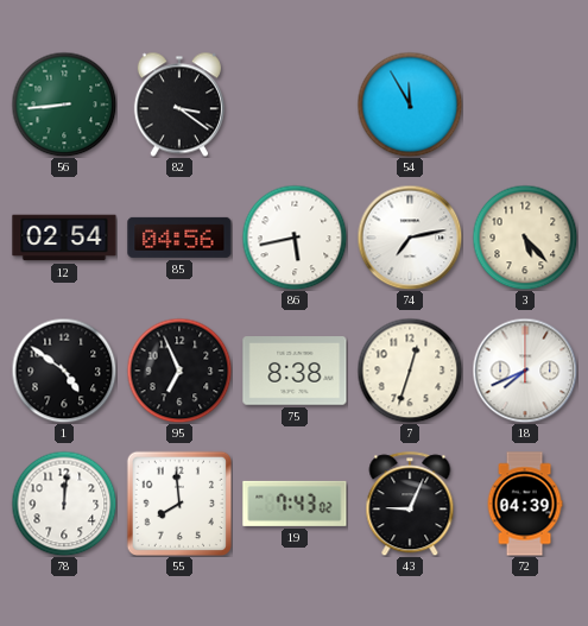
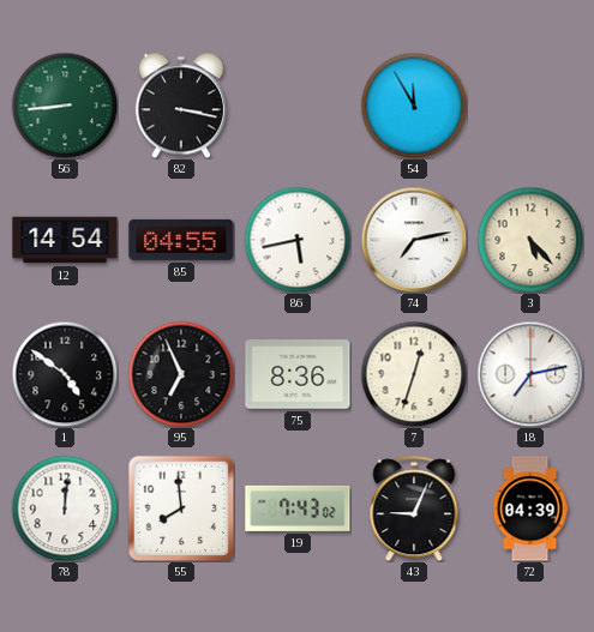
82: 3:21 -> 3:17 (181, 106)
12: 02:54 -> 14:54 (65, 240)
85: 04:56 -> 04:55 (181, 240)
75: 8:38 -> 8:36 (298, 374)
18: 7:41 -> 7:13 (530, 374)
